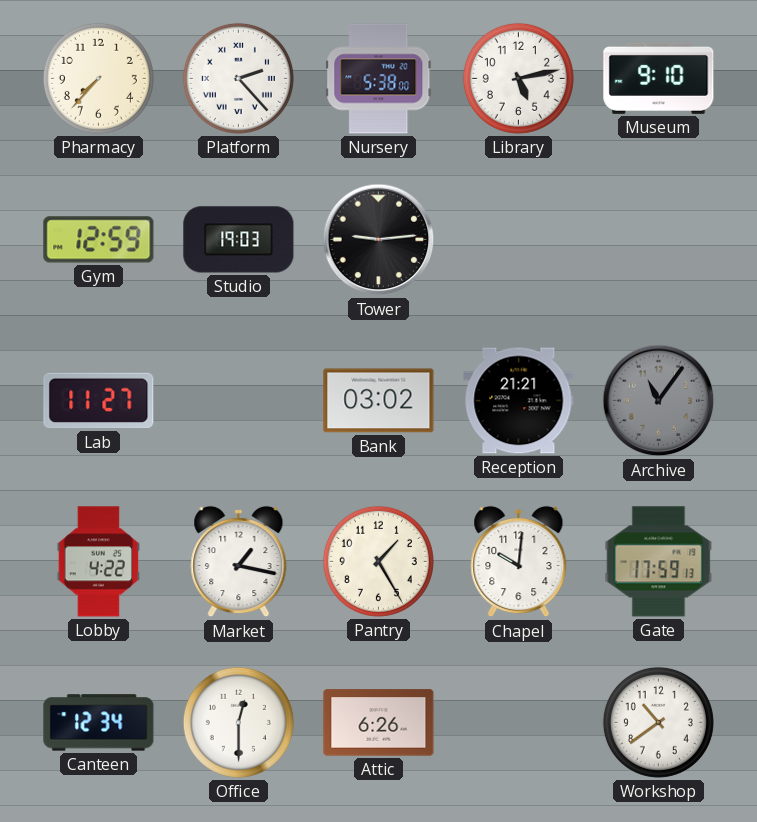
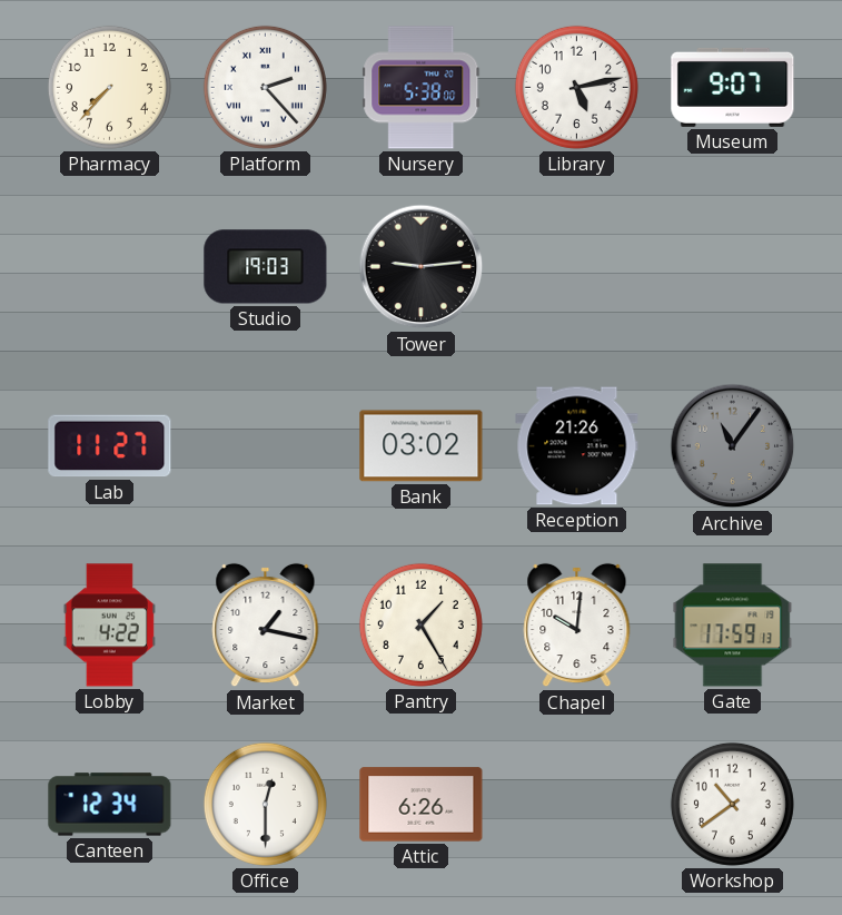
Museum: 9:10 -> 9:07 (733, 87)
Gym: 12:59 -> none (99, 240)
Reception: 21:21 -> 21:26 (577, 446)
